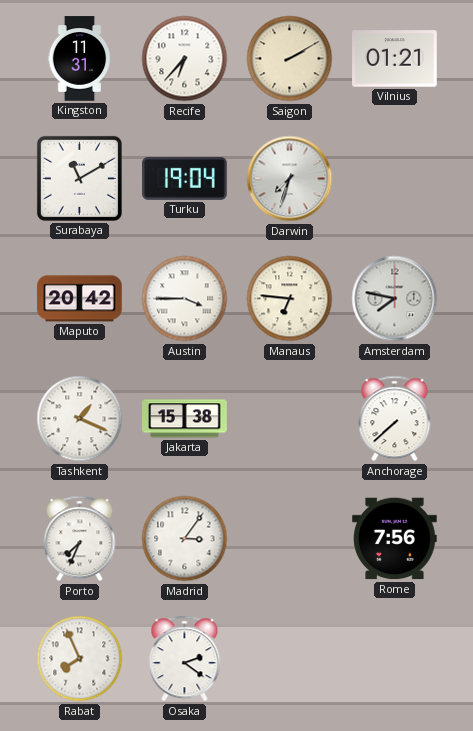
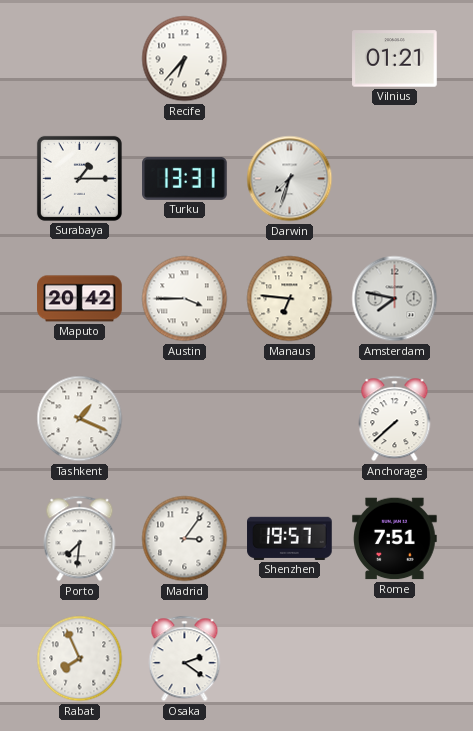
Kingston: 11:31 -> none (80, 59)
Saigon: 2:10 -> none (290, 59)
Surabaya: 11:10 -> 1:15 (79, 178)
Turku: 19:04 -> 13:31 (185, 178)
Jakarta: 15:38 -> none (185, 419)
Porto: 7:34 -> 7:31 (80, 539)
Shenzhen: none -> 19:57 (290, 538)
Rome: 7:56 -> 7:51 (395, 539)
